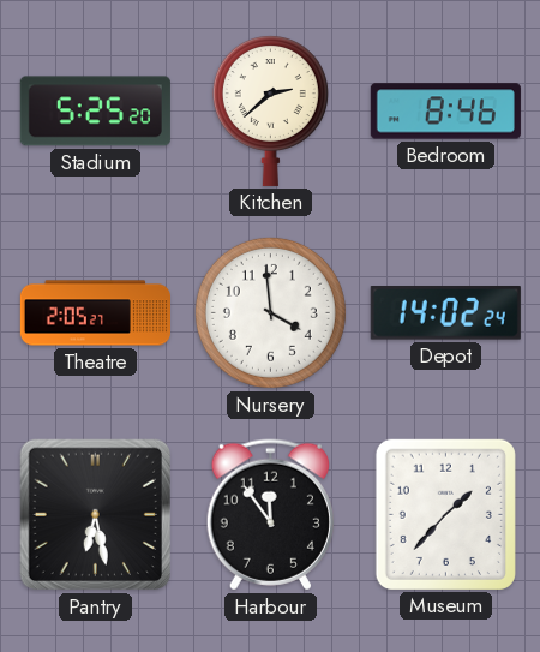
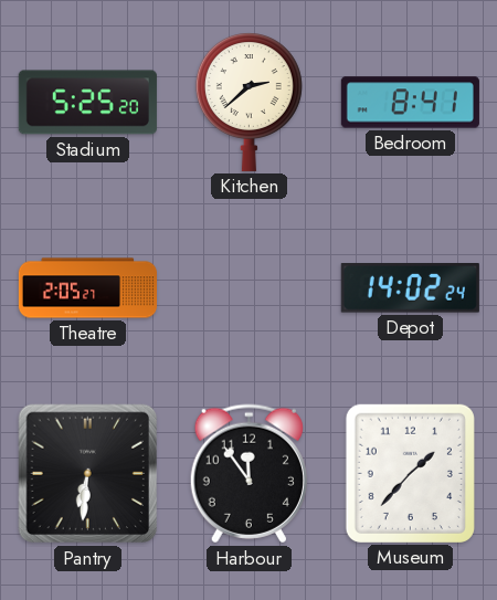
Bedroom: 8:46 -> 8:41 (410, 103)
Nursery: 3:59 -> none (270, 312)
Pantry: 6:28 -> 6:31 (88, 474)
